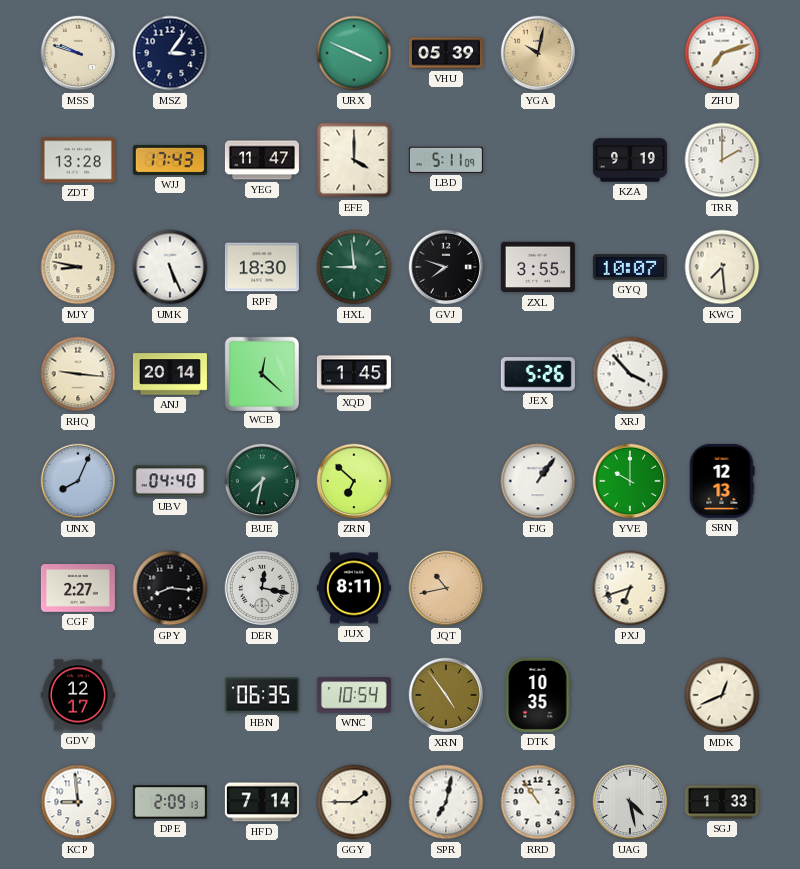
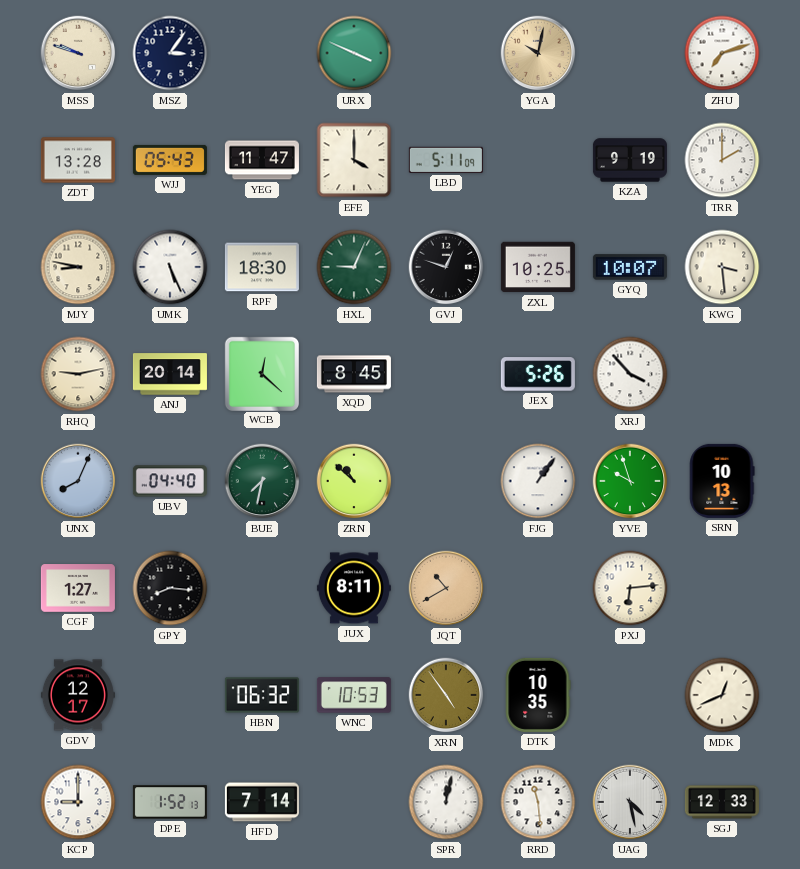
VHU: 05:39 -> none (446, 53)
WJJ: 17:43 -> 05:43 (170, 160)
HXL: 8:59 -> 9:04 (354, 267)
GVJ: 7:48 -> 12:48 (446, 267)
ZXL: 3:55 -> 10:25 (538, 267)
KWG: 7:29 -> 3:29 (722, 267)
RHQ: 9:16 -> 9:13 (78, 374)
XQD: 1:45 -> 8:45 (354, 374)
ZRN: 6:52 -> 10:52 (354, 481)
YVE: 10:00 -> 9:57 (630, 481)
SRN: 12:13 -> 10:13 (722, 481)
CGF: 2:27 -> 1:27 (78, 588)
DER: 12:17 -> none (262, 588)
JQT: 10:43 -> 10:40 (446, 588)
PXJ: 6:42 -> 6:14 (630, 588)
HBN: 06:35 -> 06:32 (262, 695)
WNC: 10:54 -> 10:53 (354, 695)
KCP: 8:59 -> 9:00 (78, 802)
DPE: 2:09 -> 1:52 (170, 802)
GGY: 1:45 -> none (354, 802)
SPR: 7:02 -> 12:02 (446, 802)
RRD: 10:54 -> 11:29 (538, 802)
SGJ: 1:33 -> 12:33 (722, 802)
